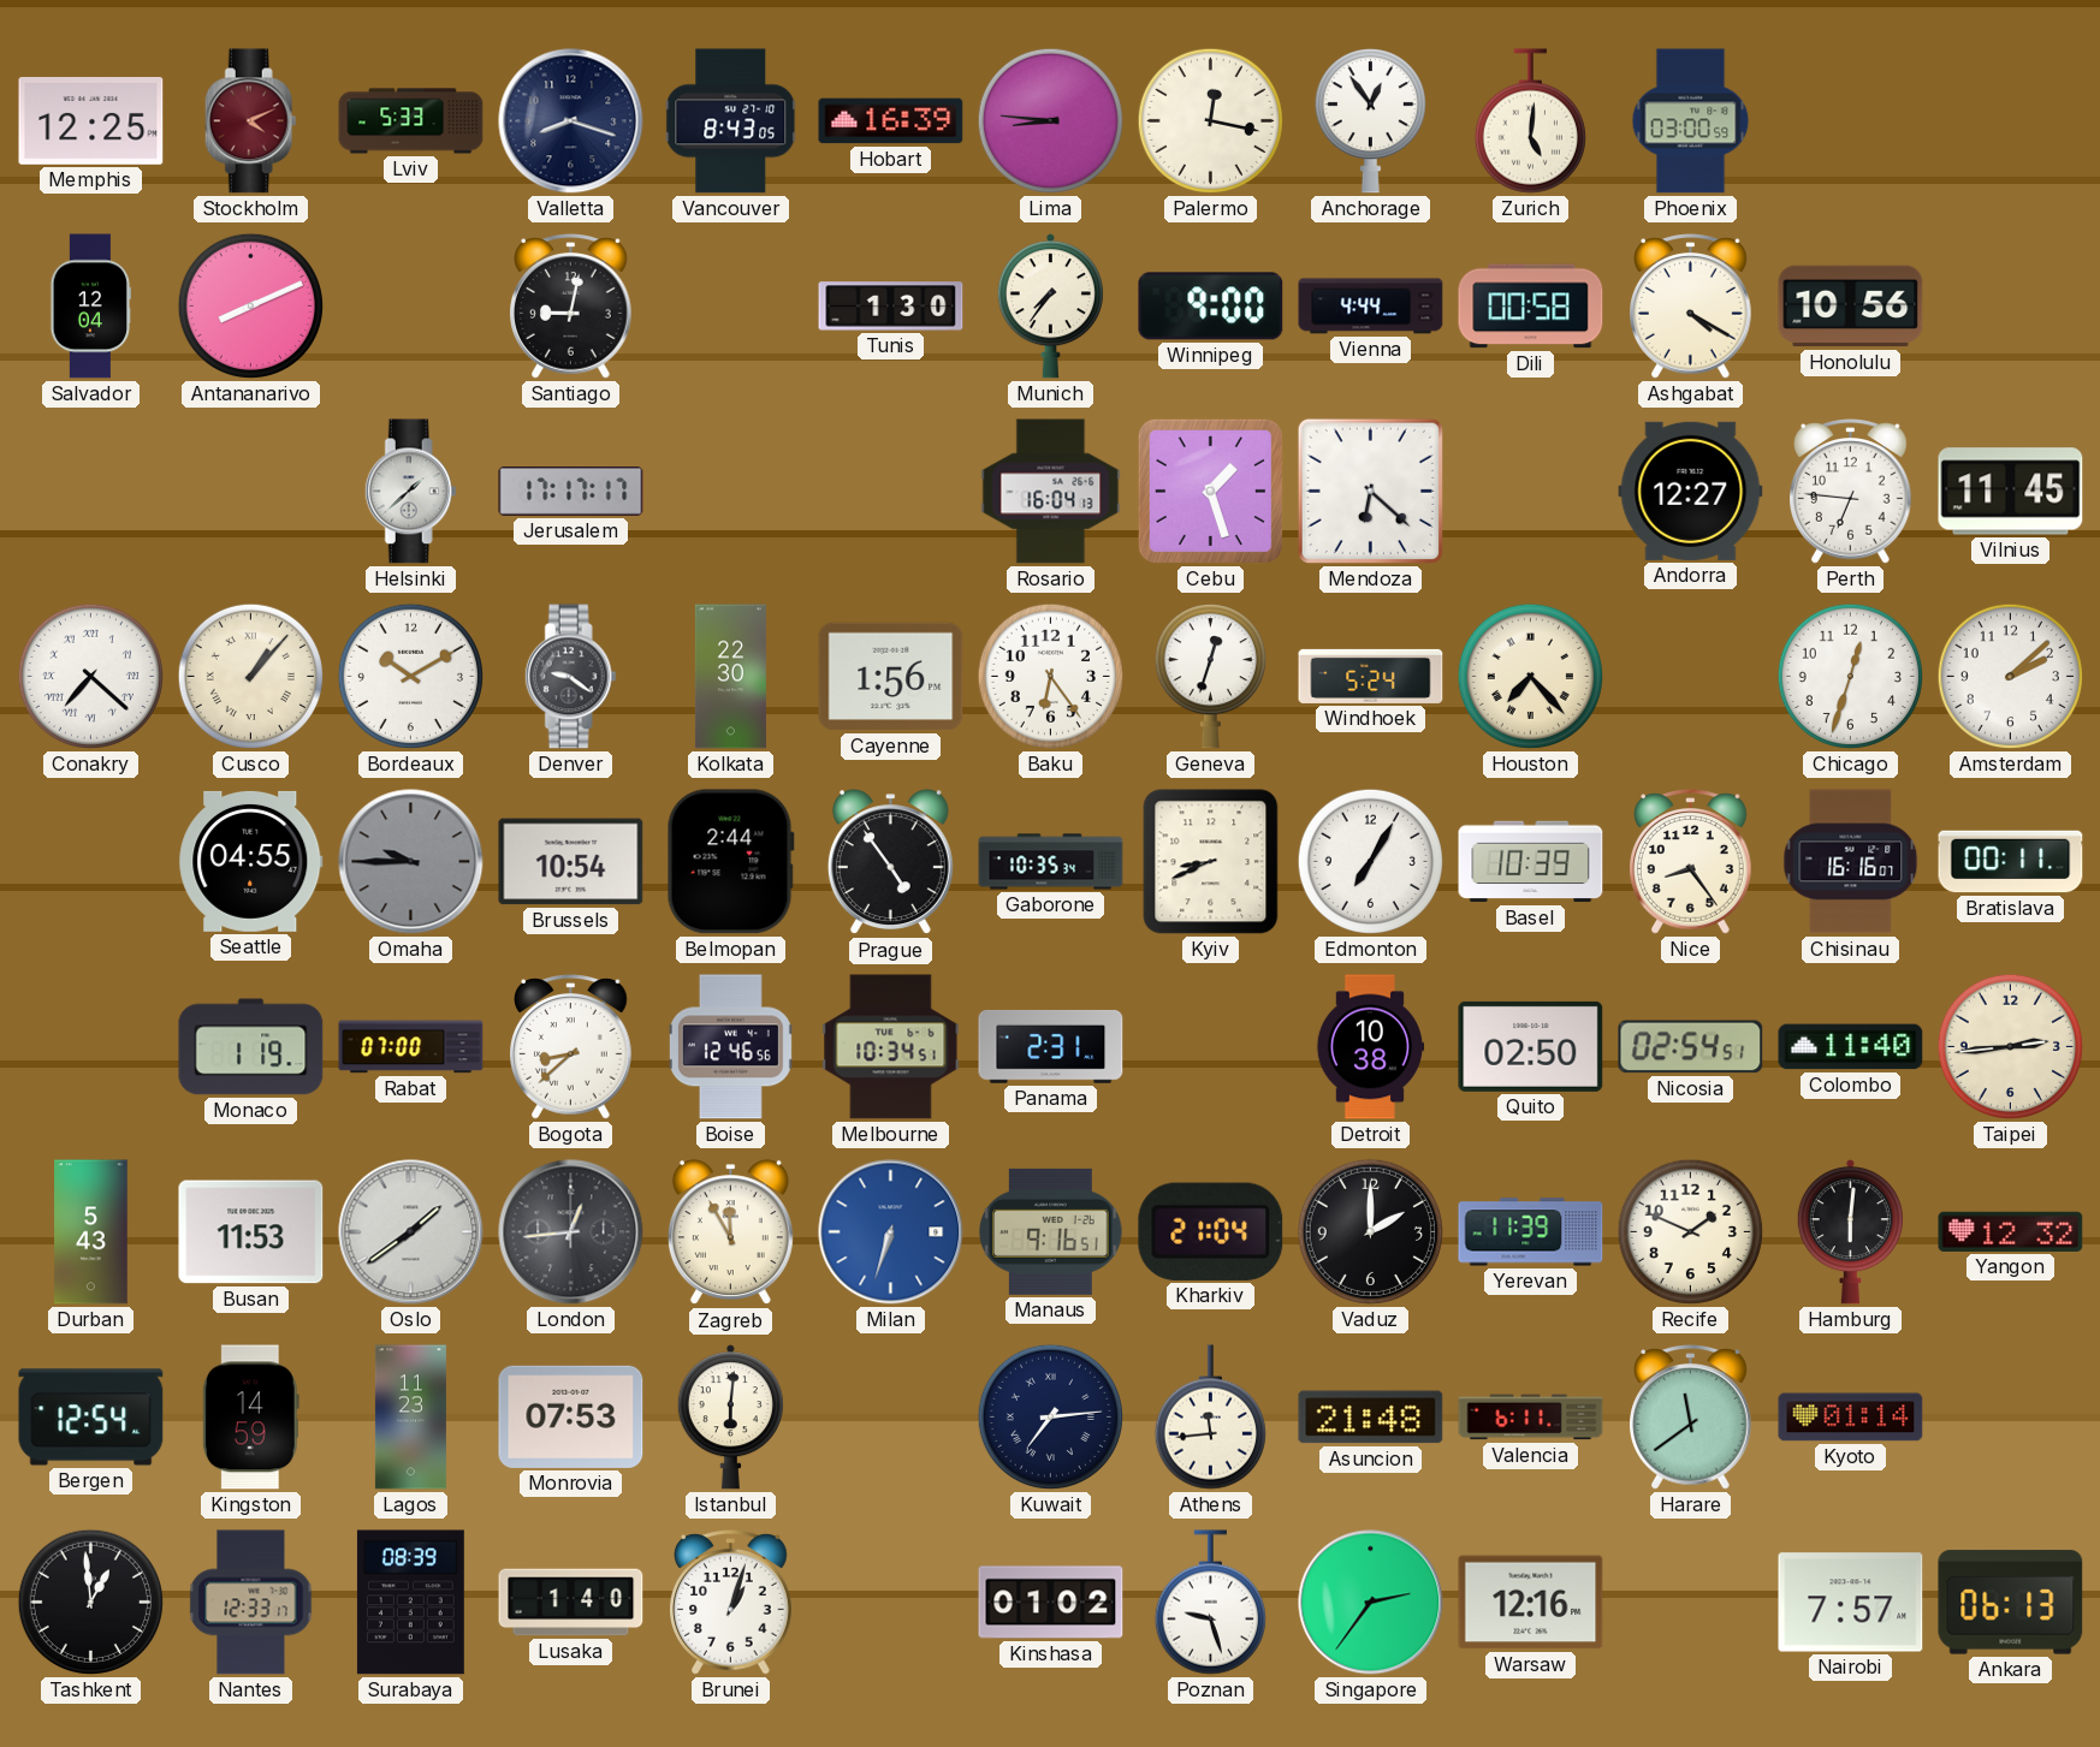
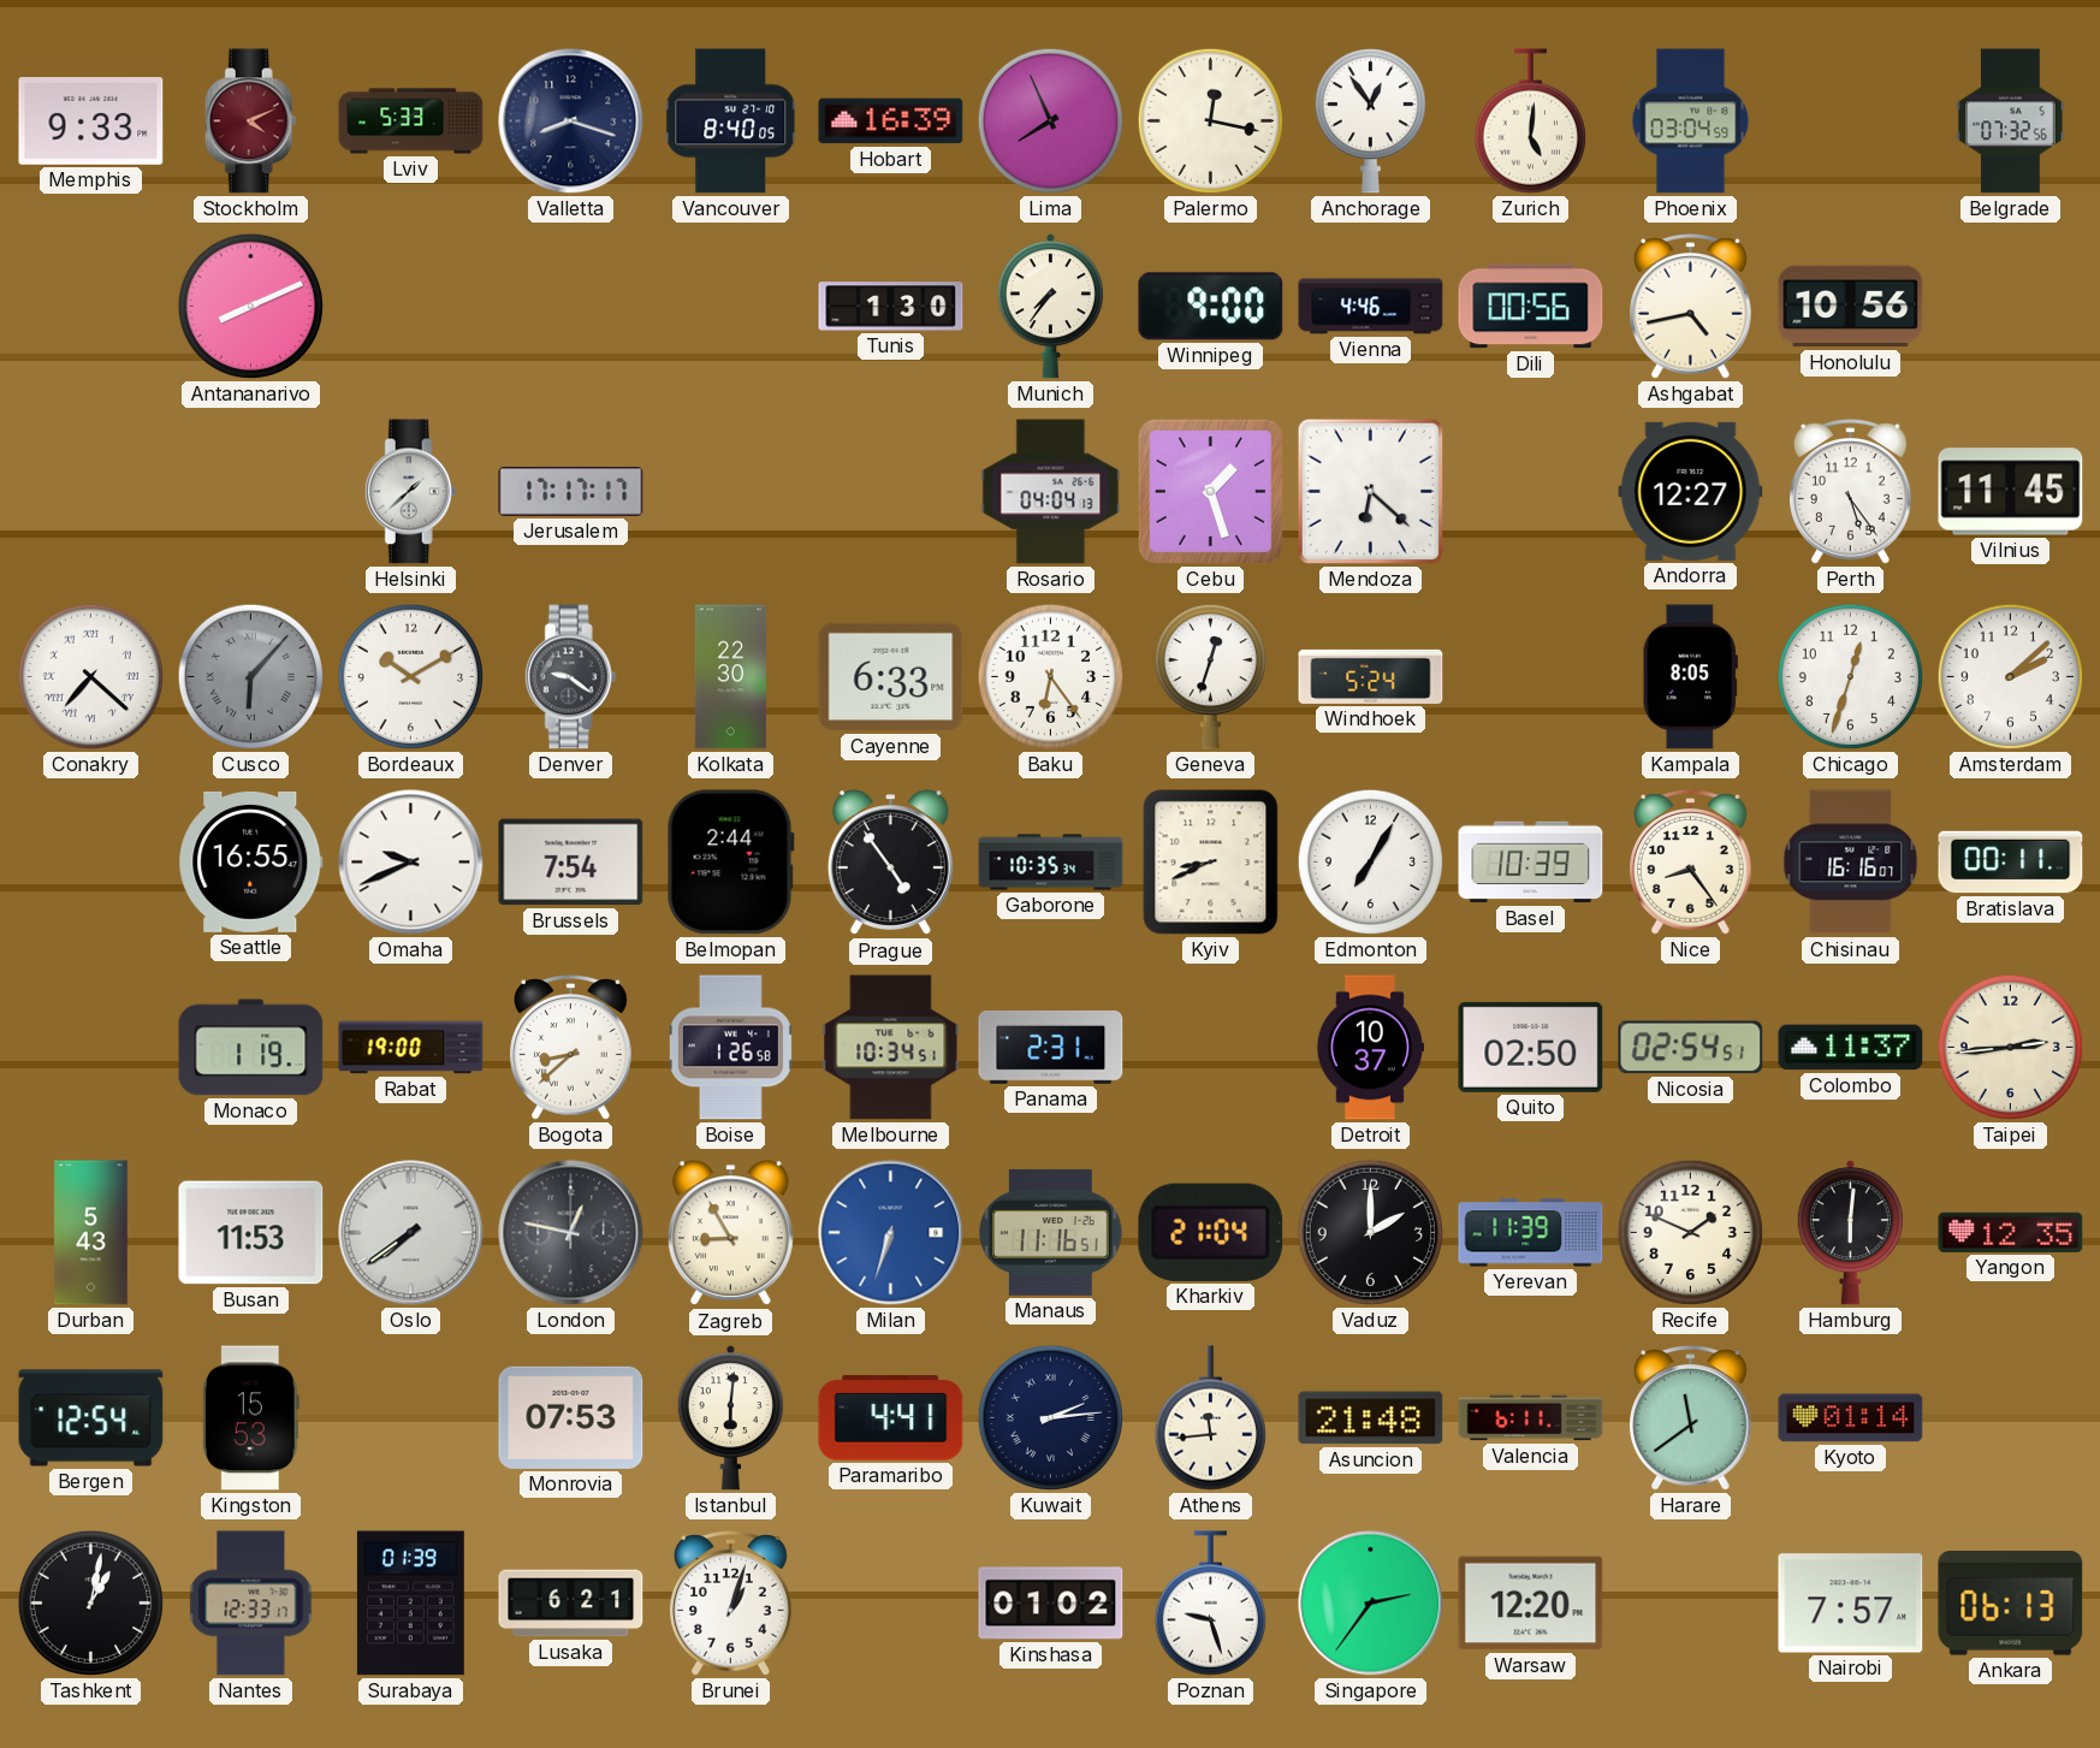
Memphis: 12:25 -> 9:33 (91, 122)
Vancouver: 8:43 -> 8:40 (731, 122)
Lima: 8:46 -> 7:56 (1050, 120)
Phoenix: 03:00 -> 03:04 (1691, 122)
Belgrade: none -> 07:32 (2011, 122)
Salvador: 12:04 -> none (90, 307)
Santiago: 9:02 -> none (571, 307)
Vienna: 4:44 -> 4:46 (1371, 307)
Dili: 00:58 -> 00:56 (1531, 307)
Ashgabat: 4:20 -> 4:43 (1691, 307)
Rosario: 16:04 -> 04:04 (1051, 492)
Perth: 6:46 -> 5:24 (1851, 492)
Cusco: 1:07 -> 6:07 (250, 676)
Cusco dial: cream -> grey (250, 676)
Cayenne: 1:56 -> 6:33 (891, 677)
Houston: 7:23 -> none (1530, 676)
Kampala: none -> 8:05 (1690, 677)
Seattle: 04:55 -> 16:55 (251, 861)
Omaha: 9:45 -> 9:41 (411, 863)
Omaha dial: grey -> white (411, 863)
Brussels: 10:54 -> 7:54 (571, 863)
Rabat: 07:00 -> 19:00 (411, 1048)
Boise: 12:46 -> 1:26 (730, 1048)
Detroit: 10:38 -> 10:37 (1370, 1048)
Colombo: 11:40 -> 11:37 (1851, 1048)
Oslo: 1:39 -> 7:39 (411, 1233)
London: 12:44 -> 12:47 (571, 1233)
Zagreb: 11:55 -> 8:55 (730, 1233)
Manaus: 9:16 -> 11:16 (1051, 1232)
Yangon: 12:32 -> 12:35 (2011, 1232)
Kingston: 14:59 -> 15:53 (250, 1418)
Lagos: 11:23 -> none (410, 1418)
Paramaribo: none -> 4:41 (891, 1418)
Kuwait: 7:14 -> 2:14 (1050, 1417)
Tashkent: 12:59 -> 1:02 (90, 1602)
Surabaya: 08:39 -> 01:39 (410, 1604)
Lusaka: 1:40 -> 6:21 (571, 1604)
Warsaw: 12:16 -> 12:20 (1531, 1604)
